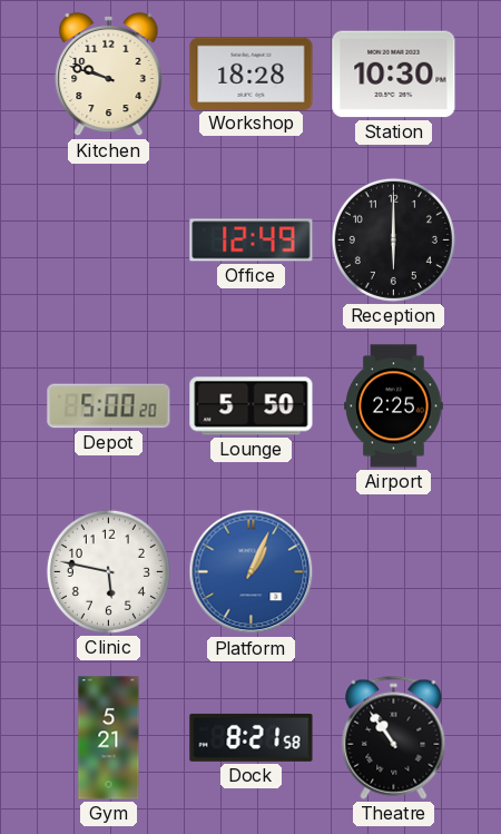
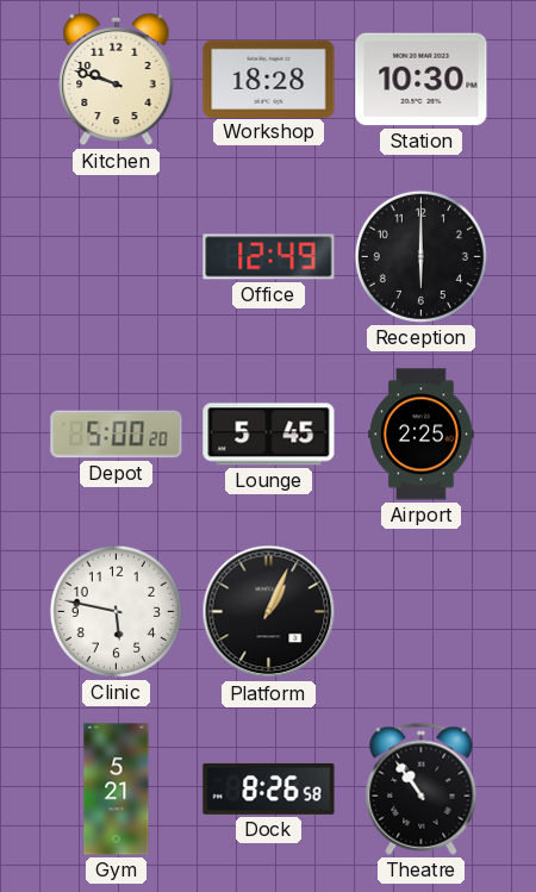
Lounge: 5:50 -> 5:45 (269, 435)
Platform dial: blue -> black (269, 612)
Dock: 8:21 -> 8:26 (269, 788)
